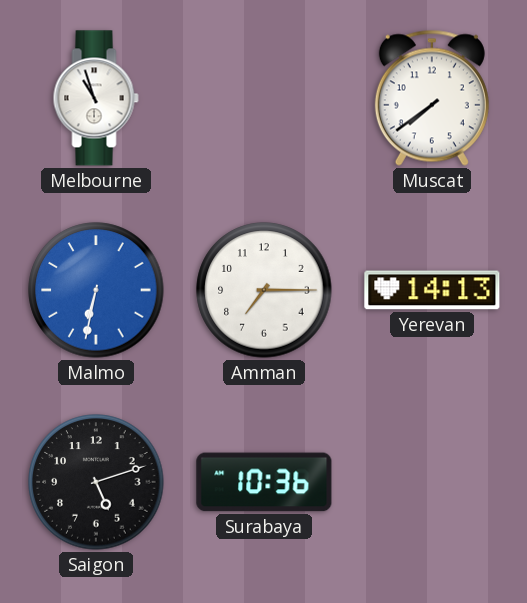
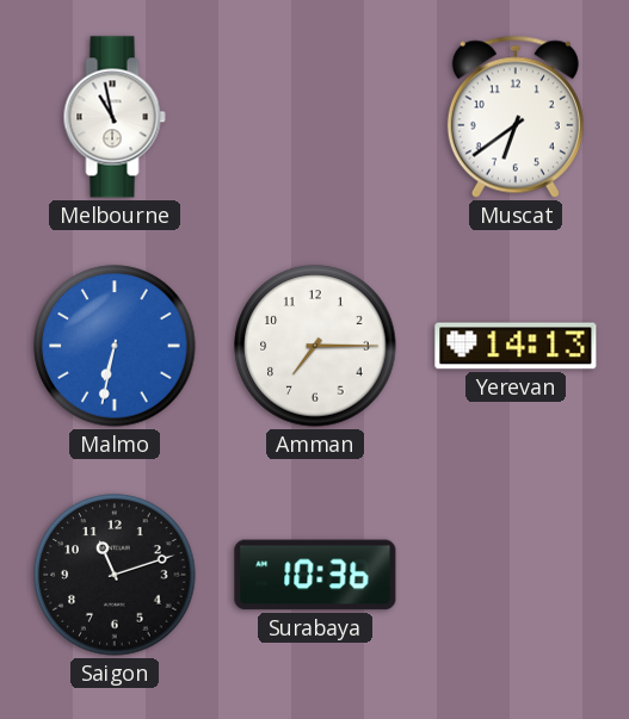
Melbourne: 10:57 -> 10:58 (115, 117)
Muscat: 7:39 -> 6:39 (516, 117)
Saigon: 5:12 -> 11:12 (115, 575)
